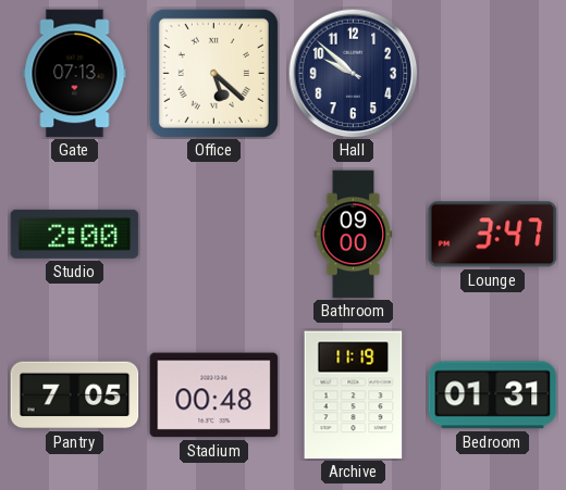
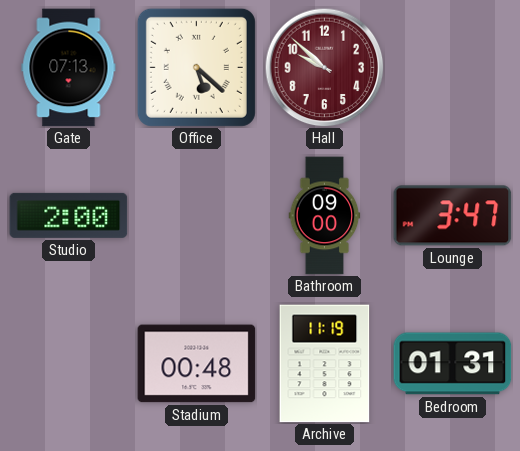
Hall dial: navy -> burgundy (324, 67)
Pantry: 7:05 -> none (75, 395)
